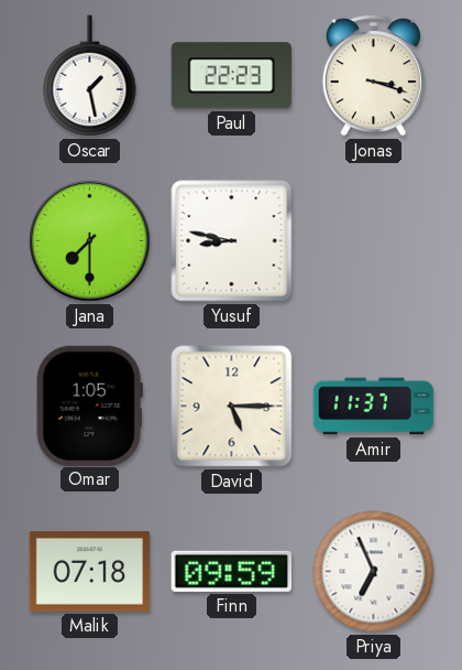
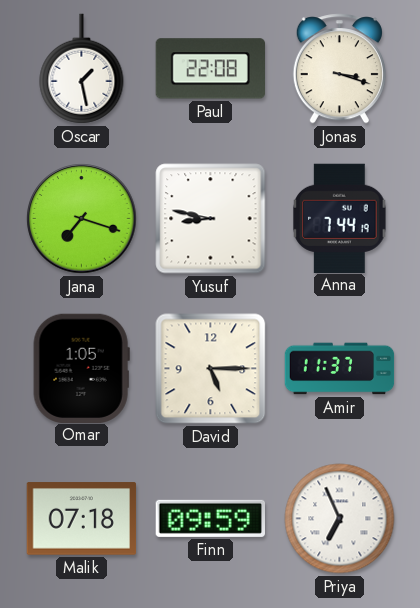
Paul: 22:23 -> 22:08 (210, 69)
Jana: 7:30 -> 7:18 (82, 219)
Anna: none -> 7:44 (340, 218)
